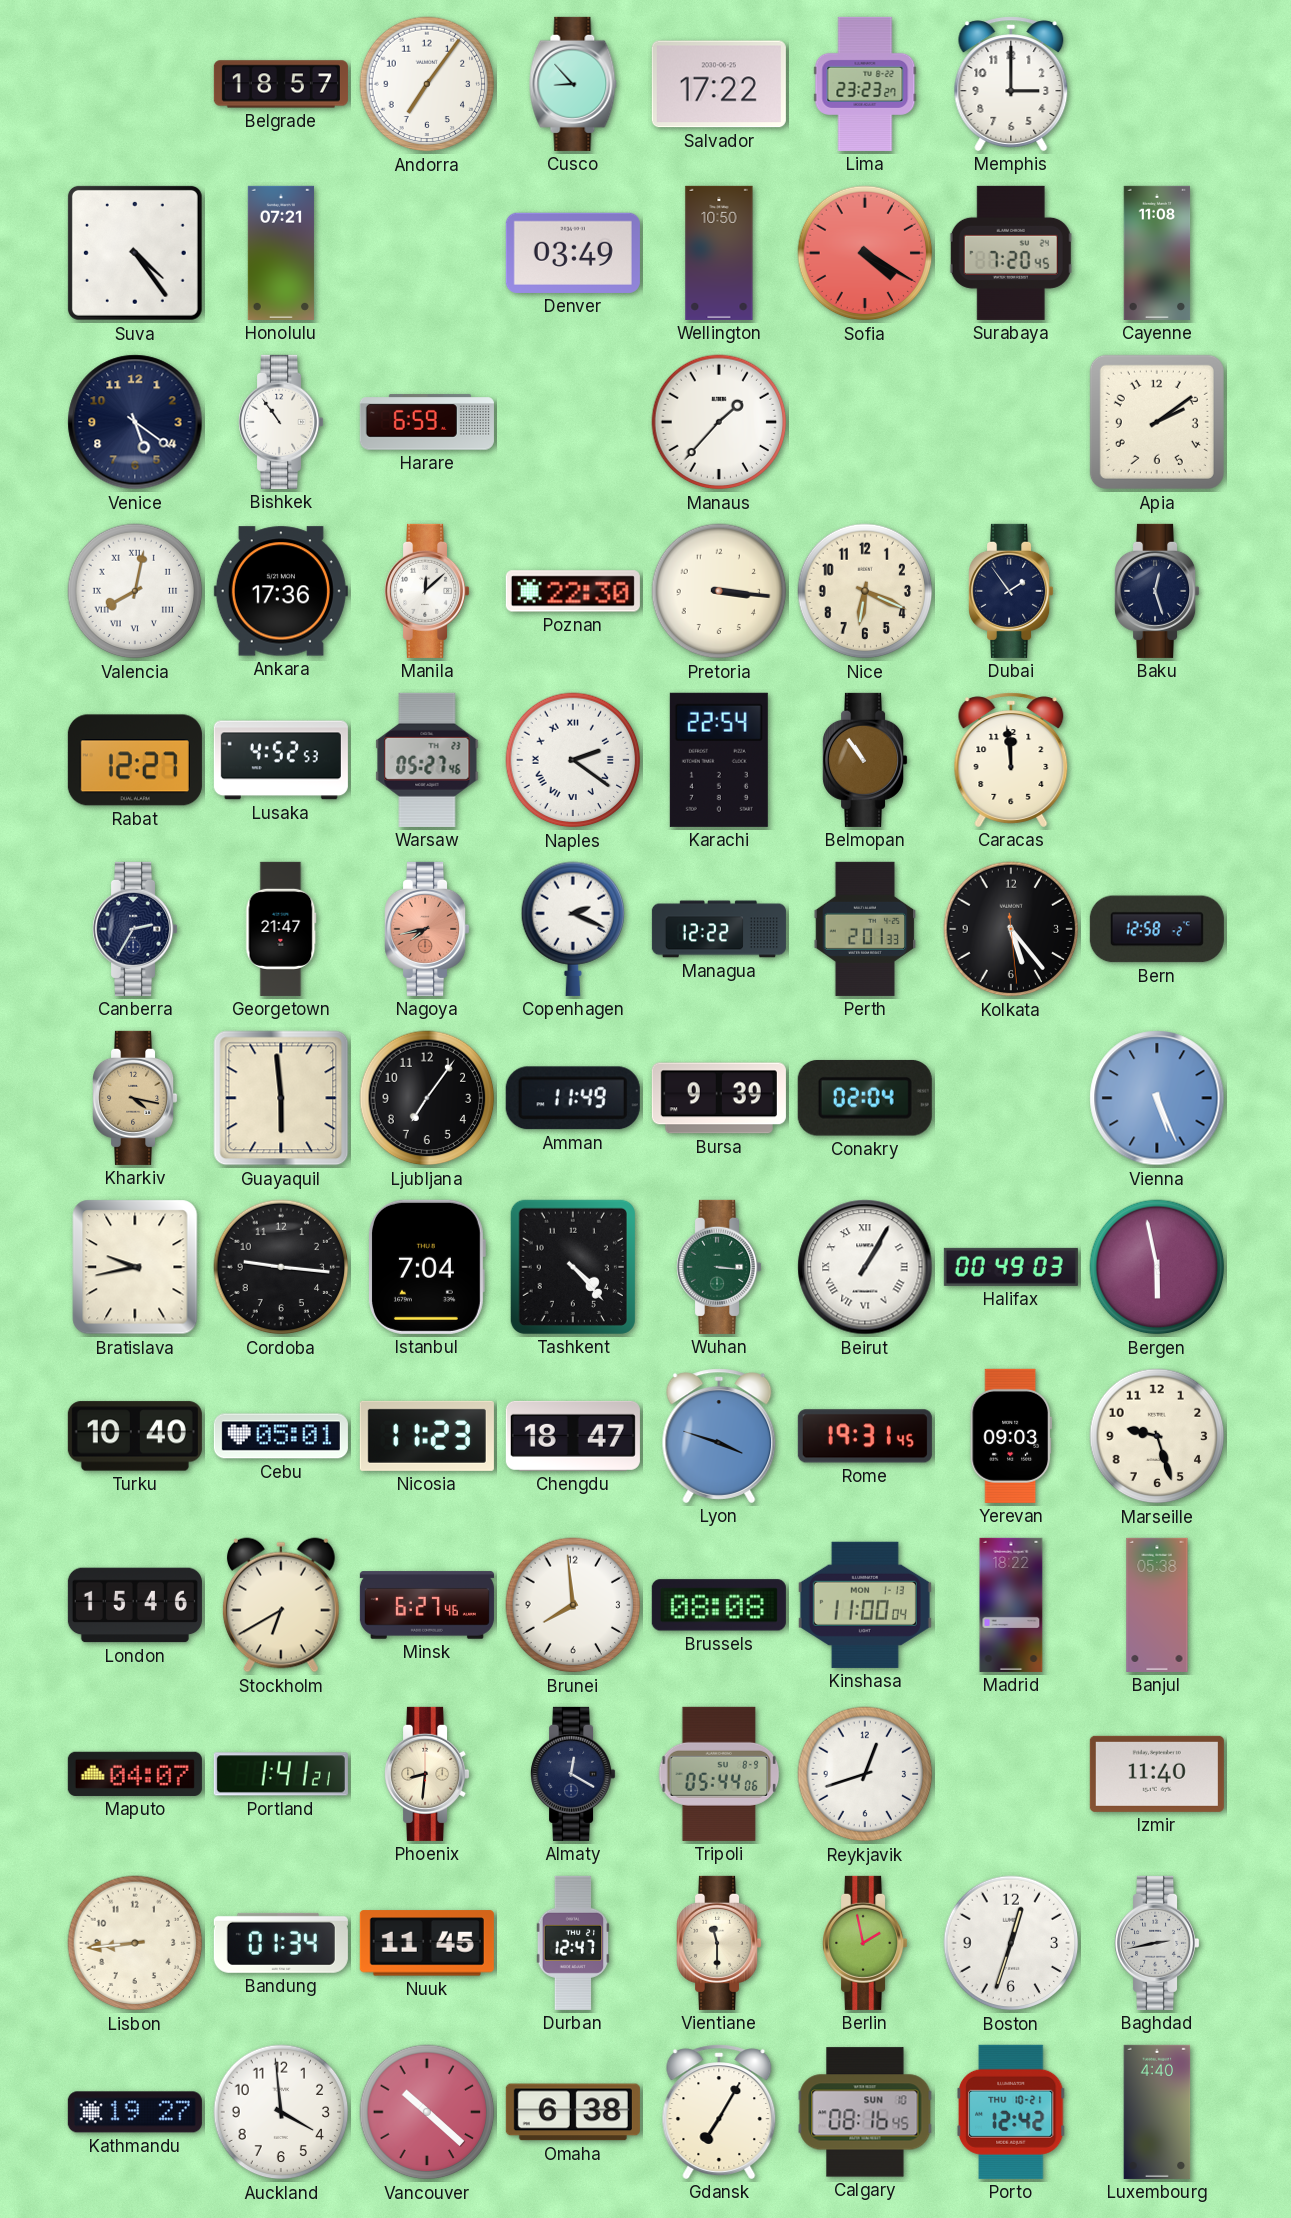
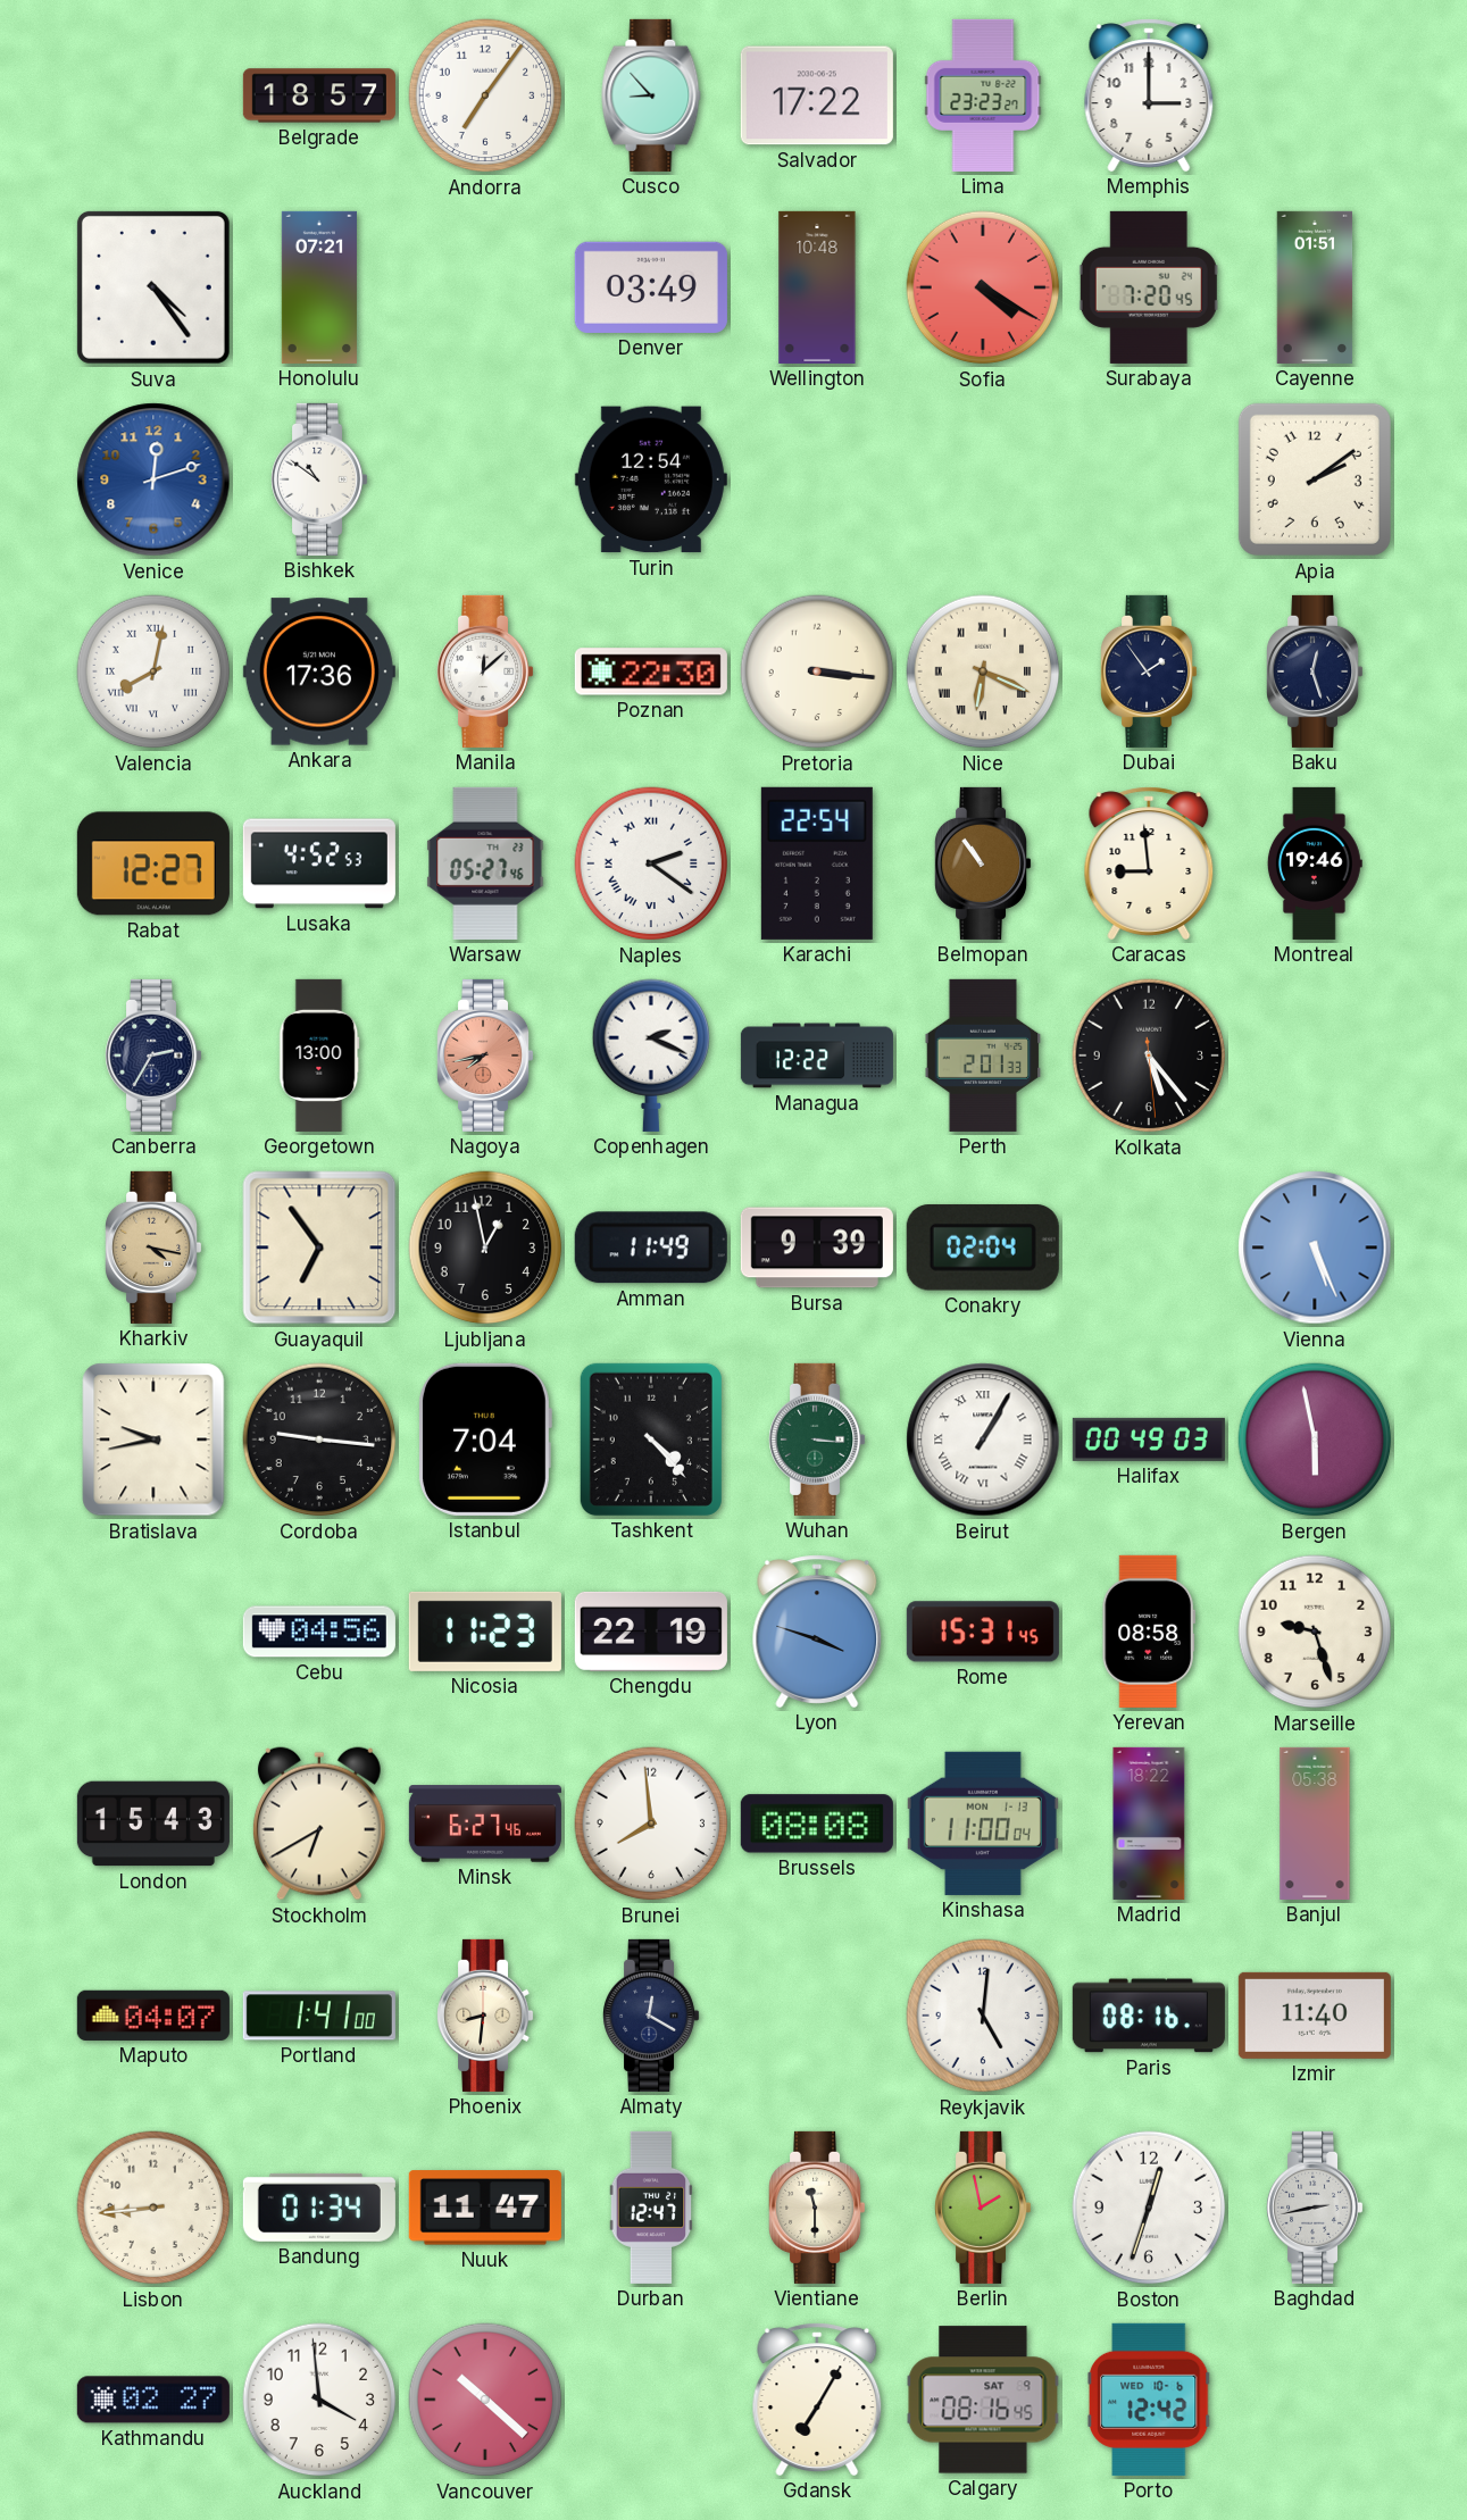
Wellington: 10:50 -> 10:48 (817, 287)
Cayenne: 11:08 -> 01:51 (1315, 287)
Venice: 5:21 -> 12:12 (153, 479)
Venice dial: navy -> blue (153, 479)
Bishkek: 10:54 -> 10:51 (320, 479)
Harare: 6:59 -> none (427, 422)
Turin: none -> 12:54 (651, 479)
Manaus: 1:37 -> none (719, 422)
Nice numerals: Arabic -> Roman (983, 671)
Caracas: 11:59 -> 8:59 (1149, 863)
Montreal: none -> 19:46 (1315, 863)
Georgetown: 21:47 -> 13:00 (319, 1055)
Bern: 12:58 -> none (1157, 929)
Guayaquil: 5:59 -> 6:54 (319, 1248)
Ljubljana: 7:06 -> 12:58 (485, 1248)
Turku: 10:40 -> none (135, 1436)
Cebu: 05:01 -> 04:56 (319, 1632)
Chengdu: 18:47 -> 22:19 (651, 1632)
Rome: 19:31 -> 15:31 (983, 1632)
Yerevan: 09:03 -> 08:58 (1149, 1632)
London: 15:46 -> 15:43 (153, 1824)
Portland: 1:41:21 -> 1:41:00 (319, 2016)
Tripoli: 05:44 -> none (719, 1774)
Reykjavik: 12:42 -> 5:01 (983, 2016)
Paris: none -> 08:16 (1149, 2016)
Nuuk: 11:45 -> 11:47 (485, 2208)
Kathmandu: 19:27 -> 02:27 (153, 2400)
Omaha: 6:38 -> none (573, 2112)
Calgary date: SUN 10 -> SAT 9 (983, 2400)
Porto date: THU 10-21 -> WED 10-6 (1149, 2400)
Luxembourg: 4:40 -> none (1157, 2112)
